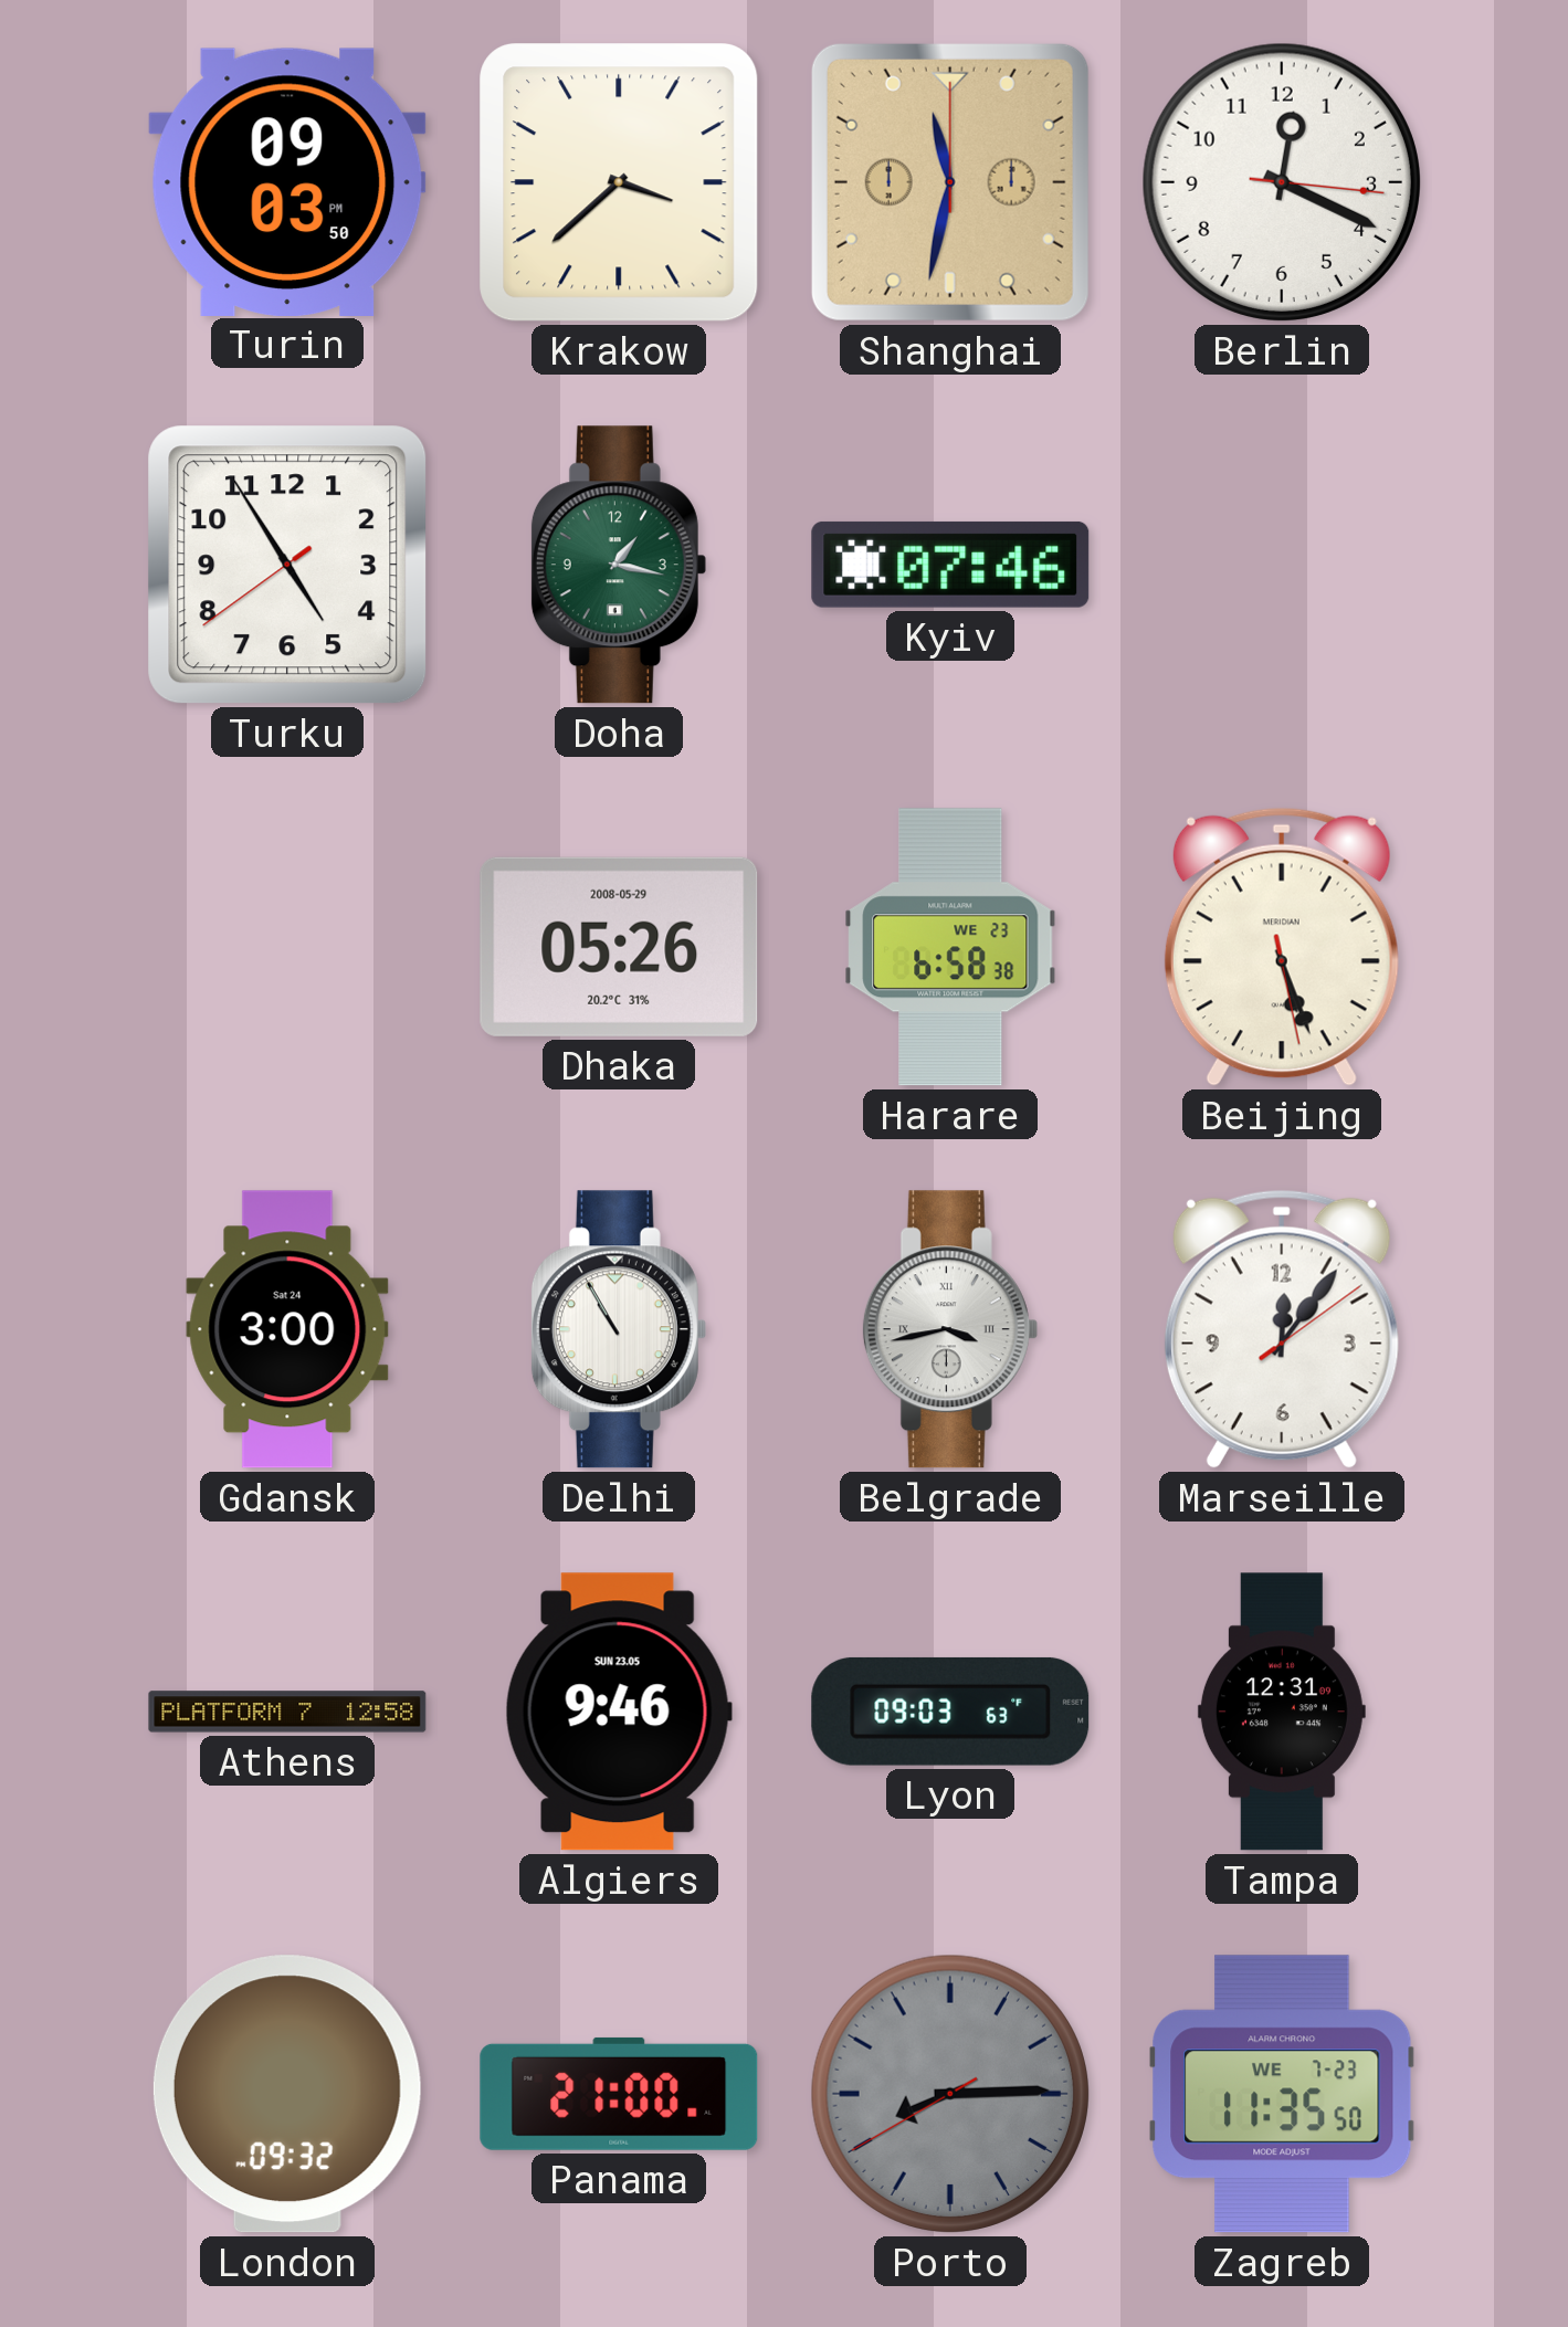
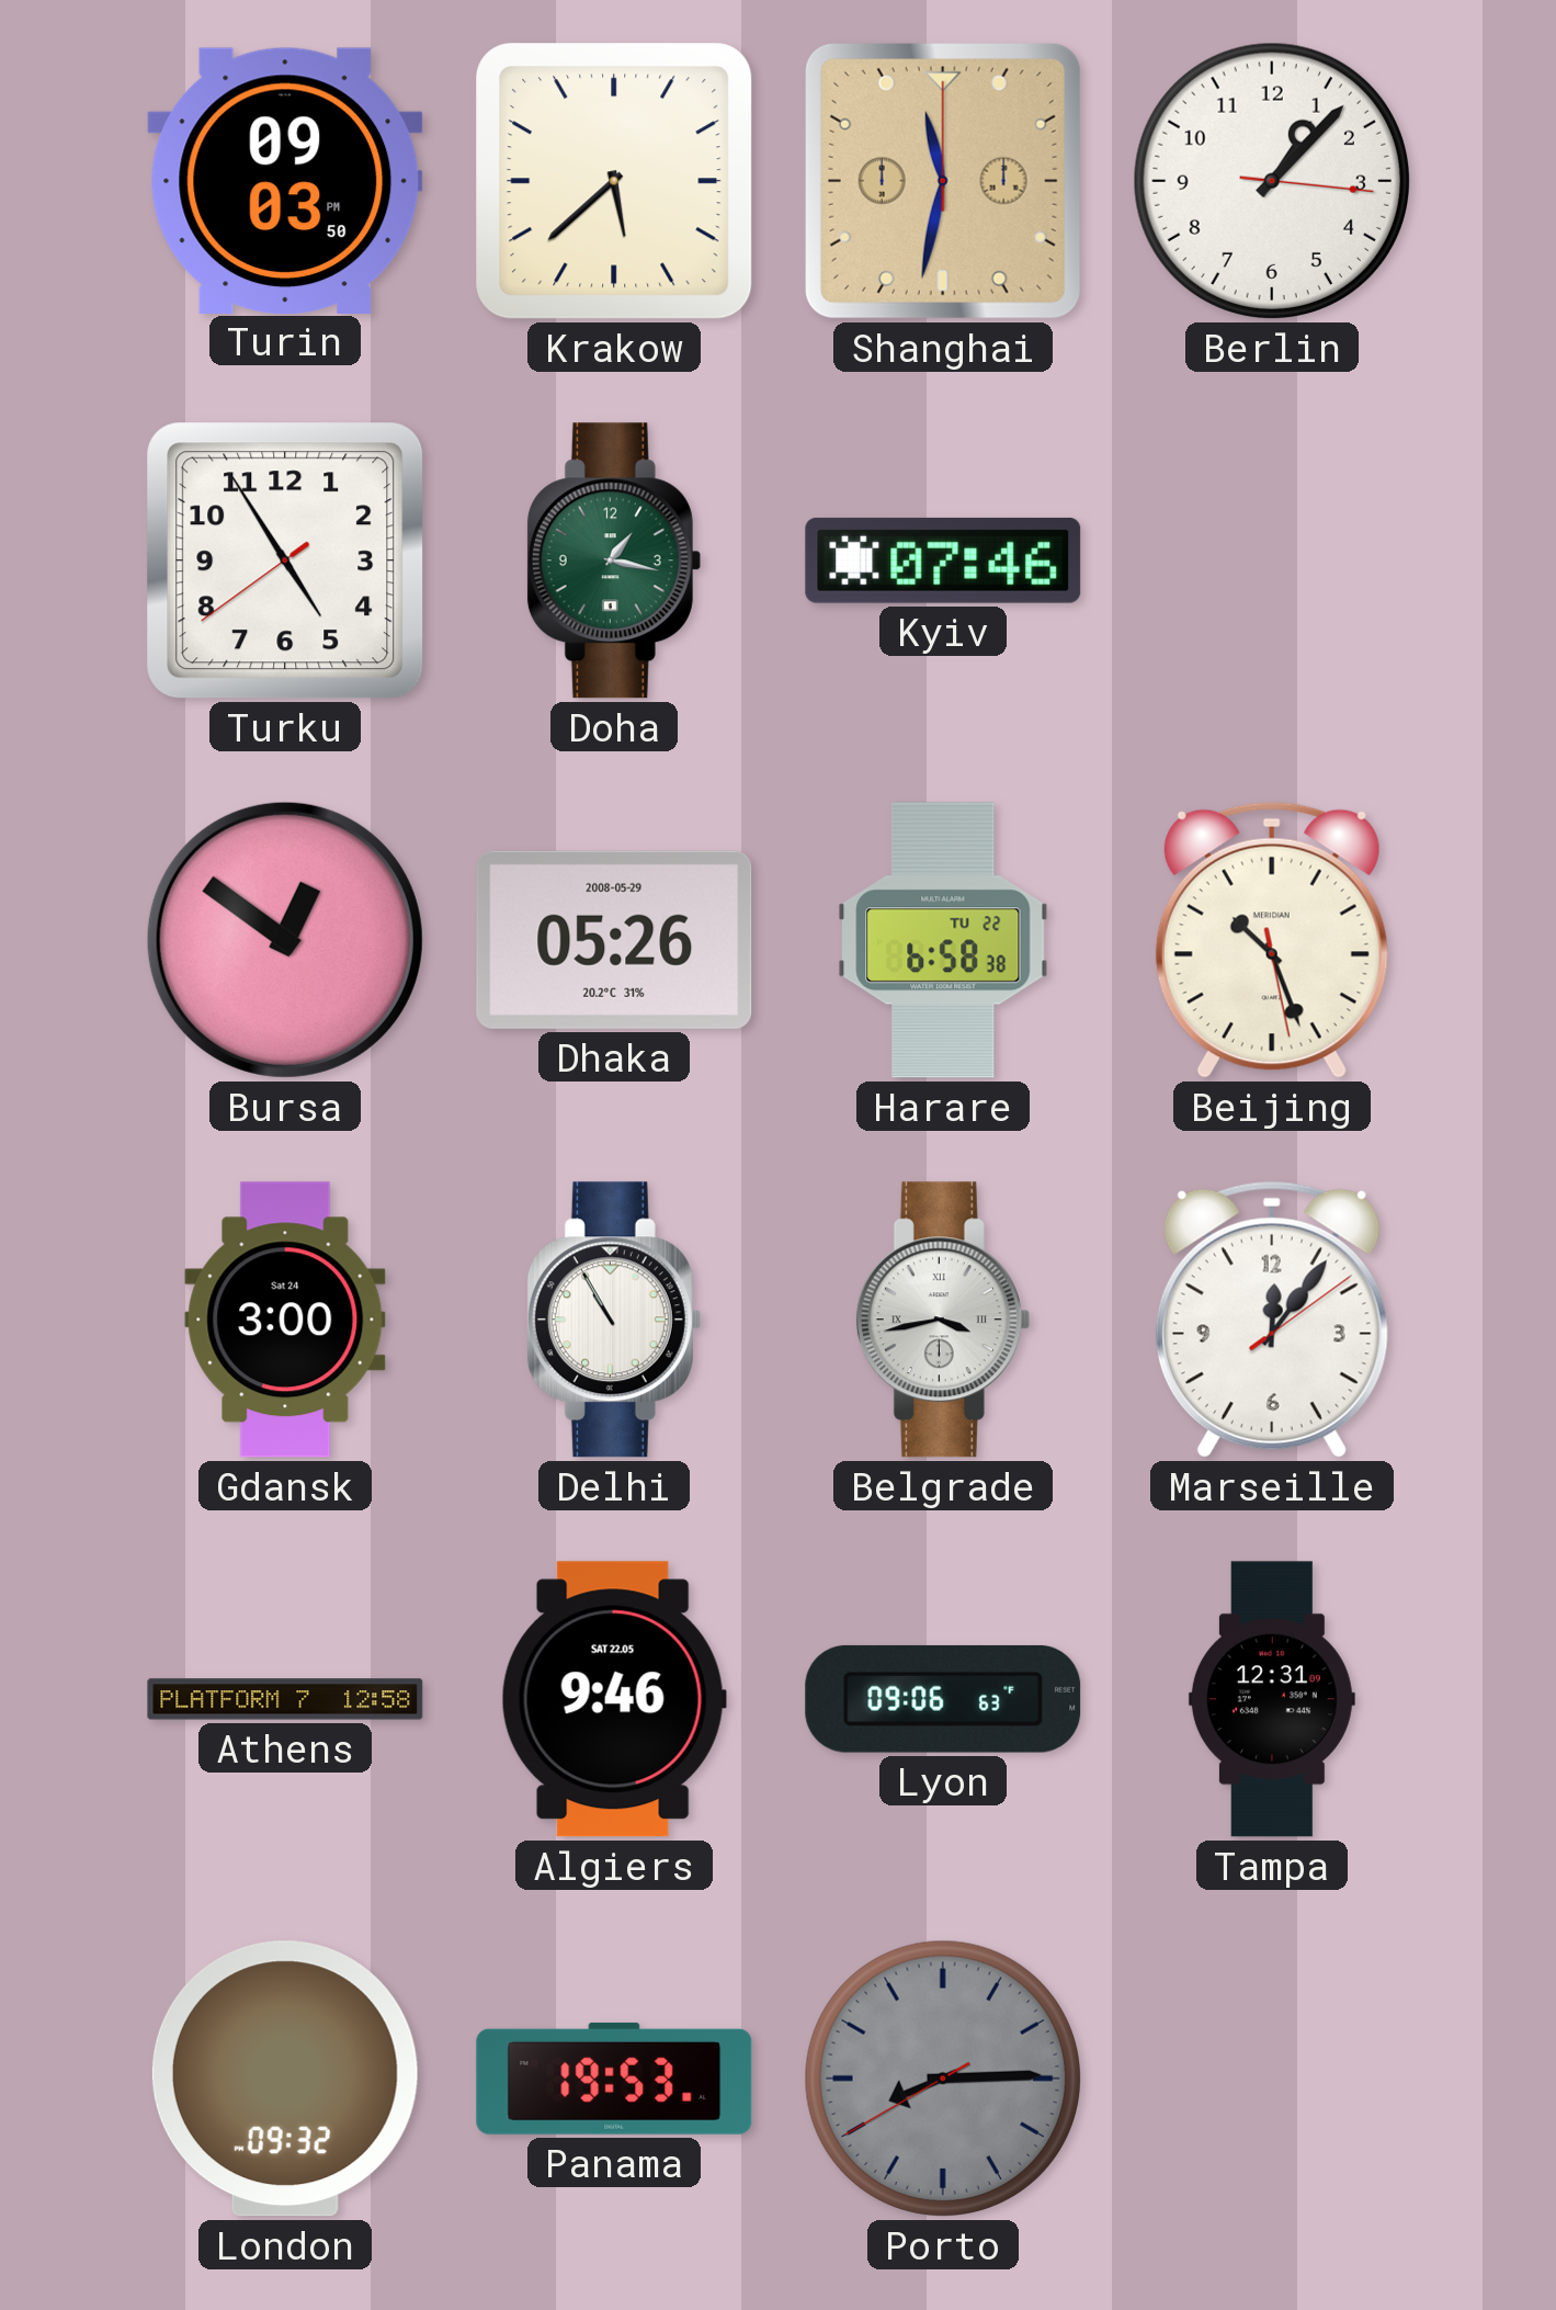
Krakow: 3:38 -> 5:38 (614, 181)
Berlin: 12:19 -> 1:07 (1272, 181)
Bursa: none -> 12:51 (285, 940)
Harare date: WE 23 -> TU 22 (943, 940)
Beijing: 5:26 -> 10:26 (1272, 940)
Algiers date: SUN 23.05 -> SAT 22.05 (614, 1699)
Lyon: 09:03 -> 09:06 (943, 1699)
Panama: 21:00 -> 19:53 (614, 2079)
Zagreb: 11:35 -> none (1282, 2094)
